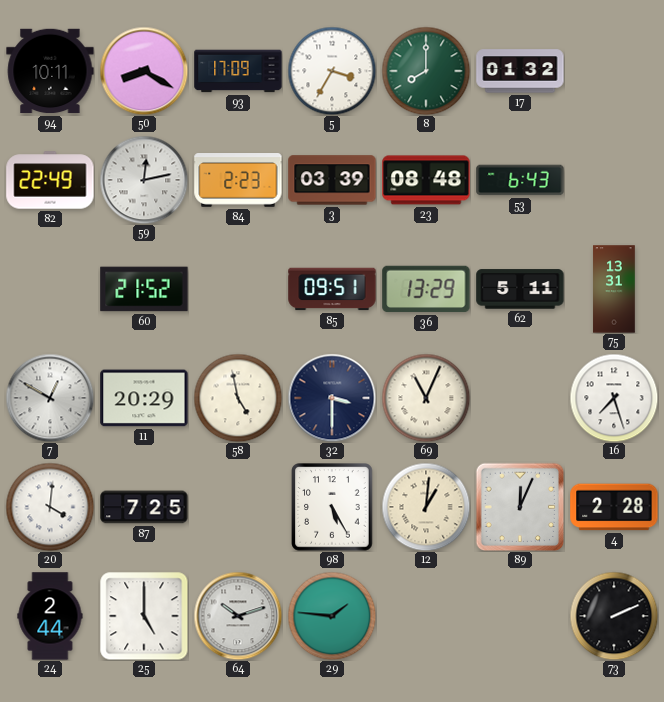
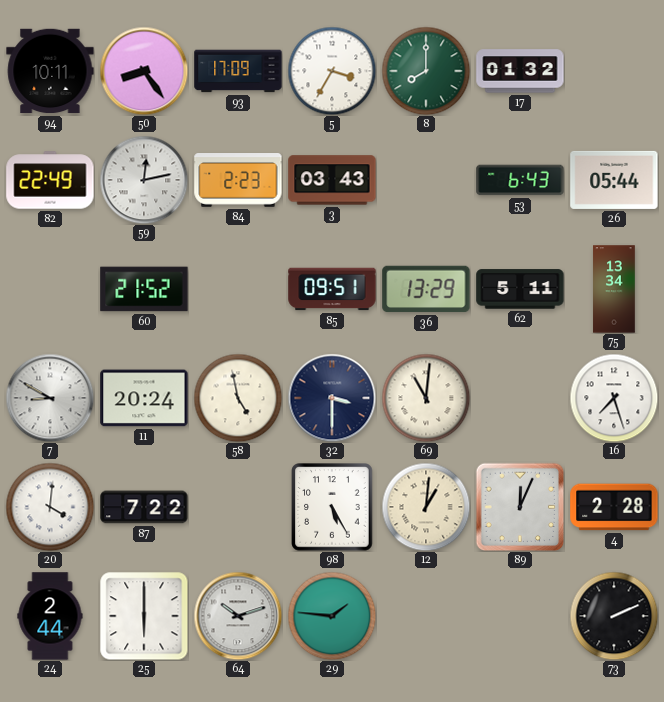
50: 8:20 -> 8:24 (144, 71)
3: 03:39 -> 03:43 (332, 180)
23: 08:48 -> none (426, 180)
26: none -> 05:44 (614, 180)
75: 13:31 -> 13:34 (614, 289)
7: 12:50 -> 8:50 (50, 398)
11: 20:29 -> 20:24 (144, 398)
69: 11:04 -> 11:01 (426, 398)
87: 7:25 -> 7:22 (144, 507)
25: 5:00 -> 6:00 (144, 616)
